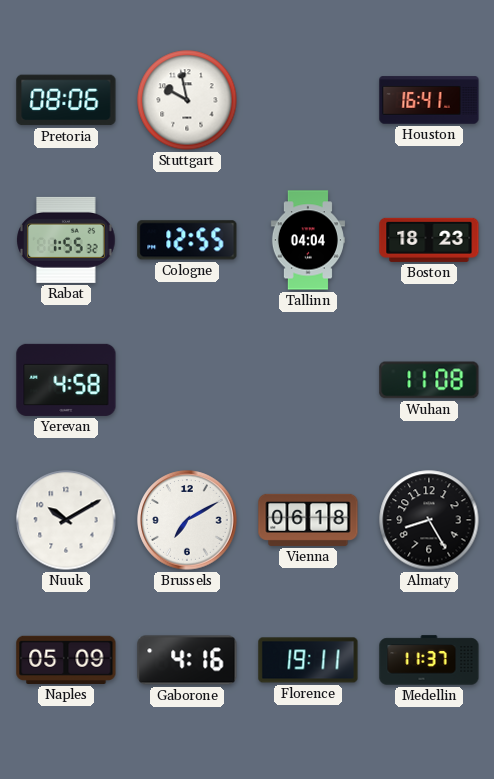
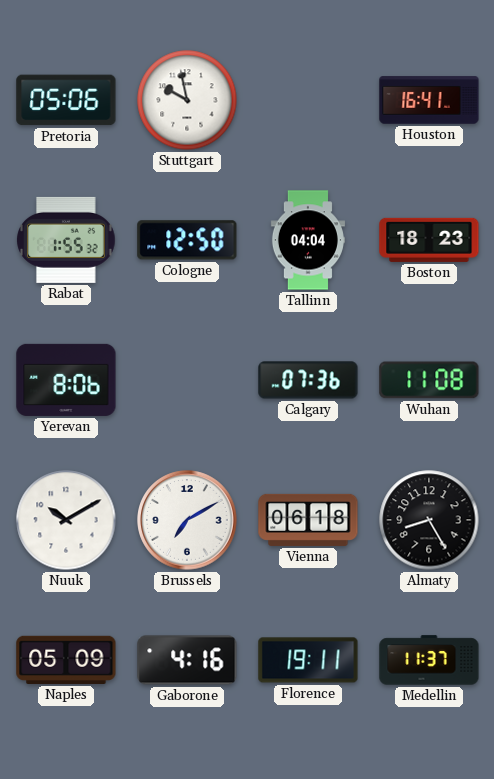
Pretoria: 08:06 -> 05:06 (66, 100)
Cologne: 12:55 -> 12:50 (187, 240)
Yerevan: 4:58 -> 8:06 (66, 380)
Calgary: none -> 07:36 (308, 380)
